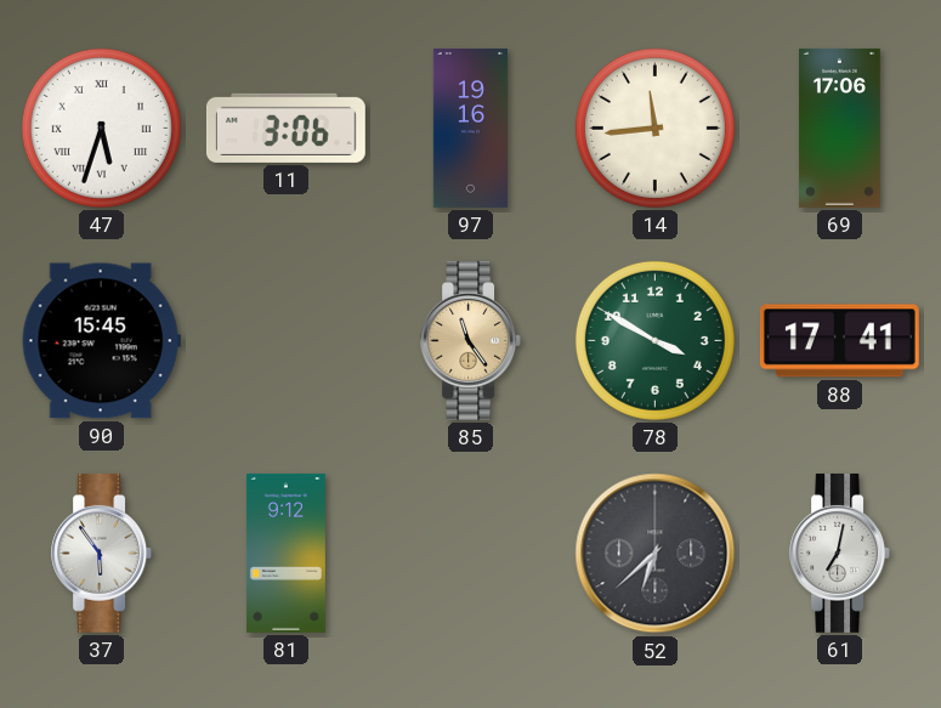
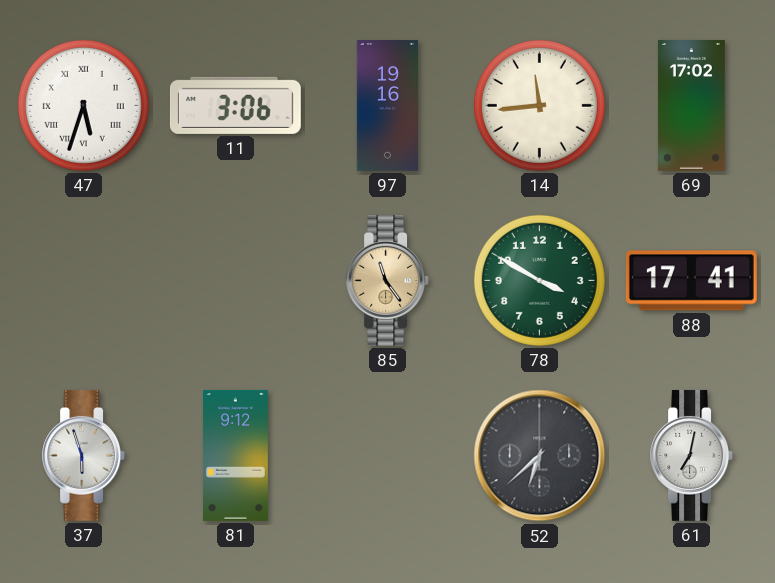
69: 17:06 -> 17:02 (691, 105)
90: 15:45 -> none (101, 341)
37: 5:54 -> 5:57 (84, 455)
